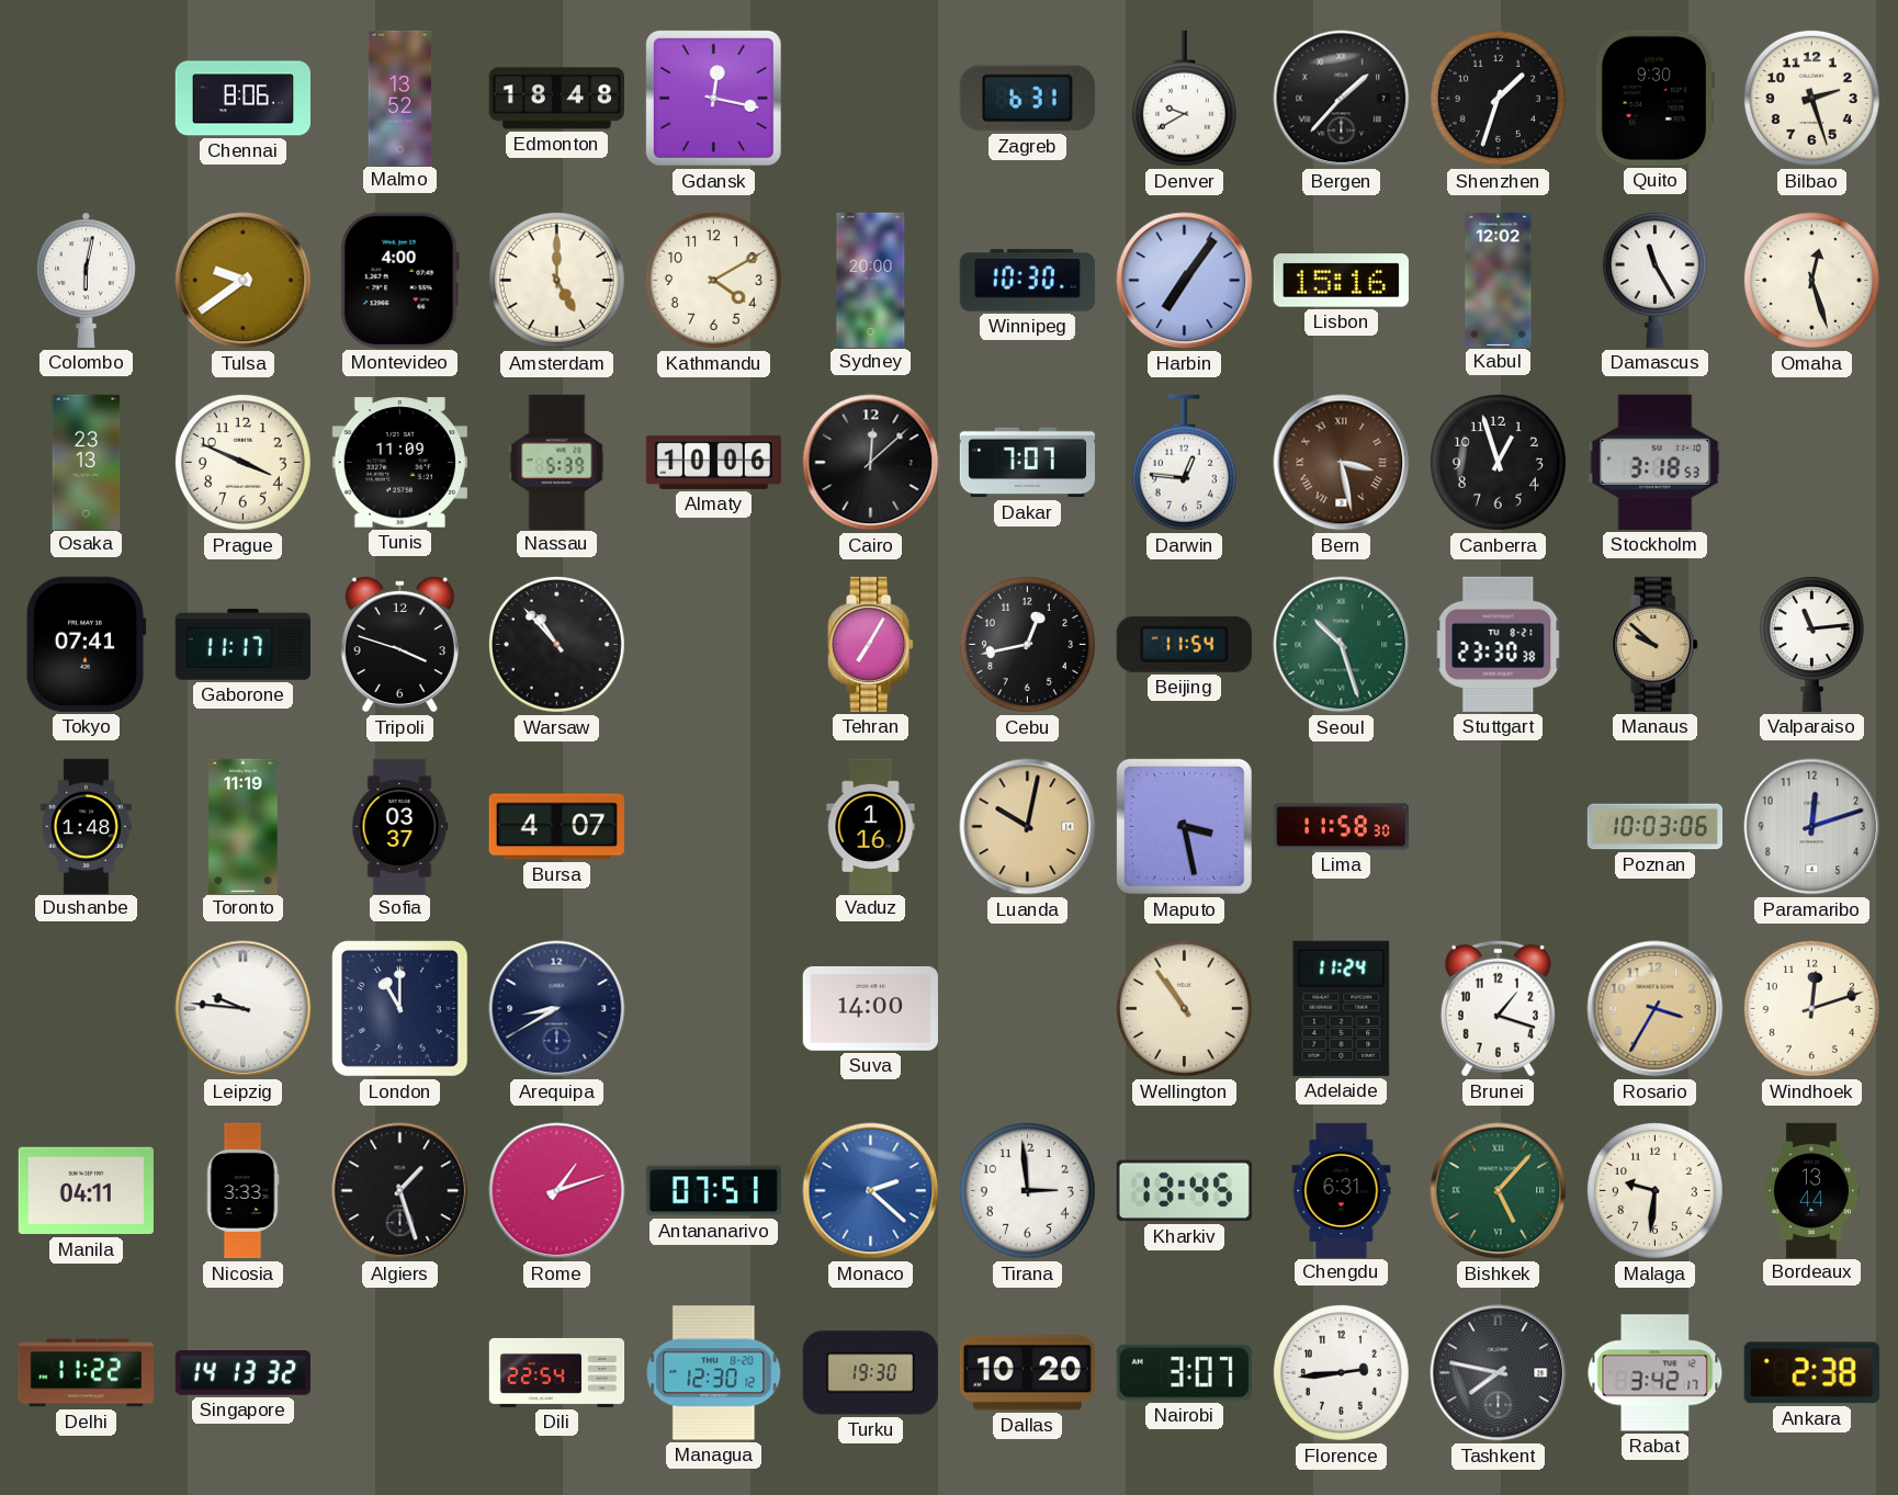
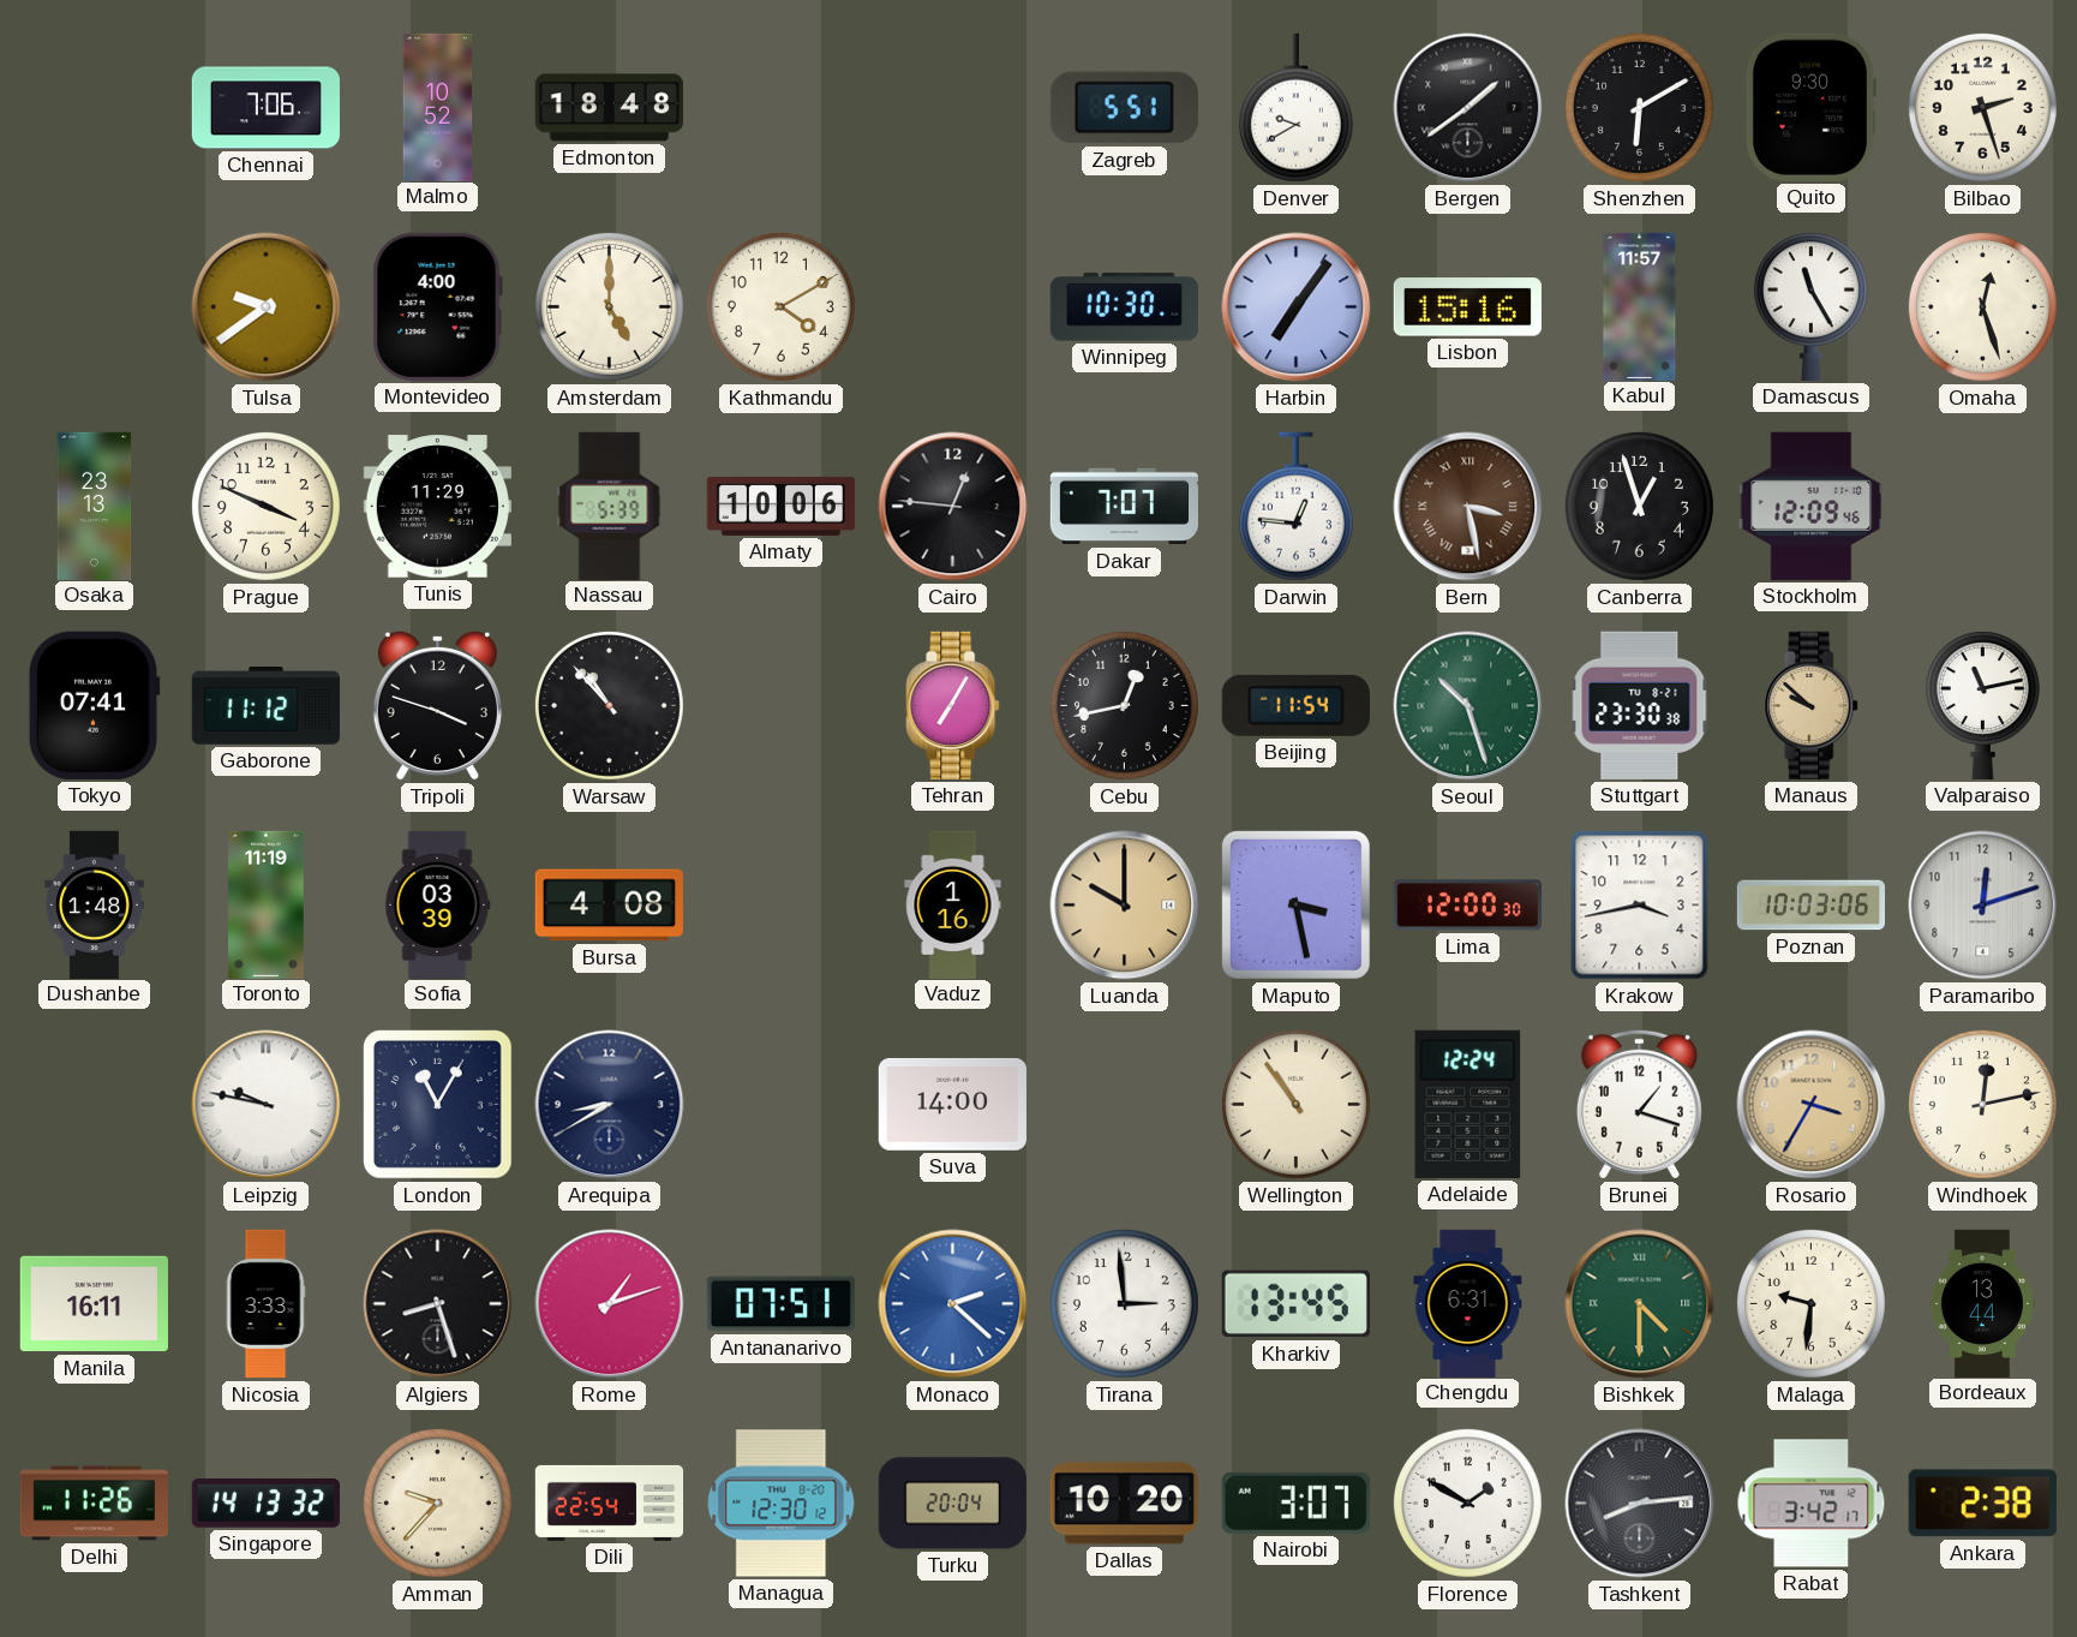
Chennai: 8:06 -> 7:06 (265, 108)
Malmo: 13:52 -> 10:52 (438, 107)
Gdansk: 12:17 -> none (713, 98)
Zagreb: 6:31 -> 5:51 (1124, 108)
Bergen: 1:37 -> 1:39 (1468, 108)
Shenzhen: 1:33 -> 6:10 (1639, 107)
Colombo: 6:02 -> none (87, 280)
Sydney: 20:00 -> none (871, 280)
Kabul: 12:02 -> 11:57 (1640, 306)
Tunis: 11:09 -> 11:29 (437, 507)
Cairo: 12:08 -> 12:46 (953, 507)
Stockholm: 3:18 -> 12:09 (1812, 506)
Gaborone: 11:17 -> 11:12 (265, 706)
Valparaiso: 11:14 -> 11:13 (1982, 705)
Sofia: 03:37 -> 03:39 (437, 904)
Bursa: 4:07 -> 4:08 (609, 906)
Luanda: 10:02 -> 10:00 (1125, 906)
Lima: 11:58 -> 12:00 (1467, 906)
Krakow: none -> 3:43 (1640, 906)
Leipzig: 9:46 -> 9:47 (267, 1105)
London: 11:00 -> 11:05 (438, 1105)
Adelaide: 11:24 -> 12:24 (1468, 1104)
Windhoek: 12:12 -> 12:13 (1982, 1104)
Manila: 04:11 -> 16:11 (94, 1304)
Algiers: 1:27 -> 8:27 (438, 1304)
Bishkek: 5:07 -> 4:30 (1640, 1304)
Delhi: 11:22 -> 11:26 (94, 1504)
Amman: none -> 9:37 (437, 1502)
Turku: 19:30 -> 20:04 (952, 1504)
Florence: 2:44 -> 1:50 (1467, 1502)
Tashkent: 7:47 -> 8:14 (1640, 1504)
